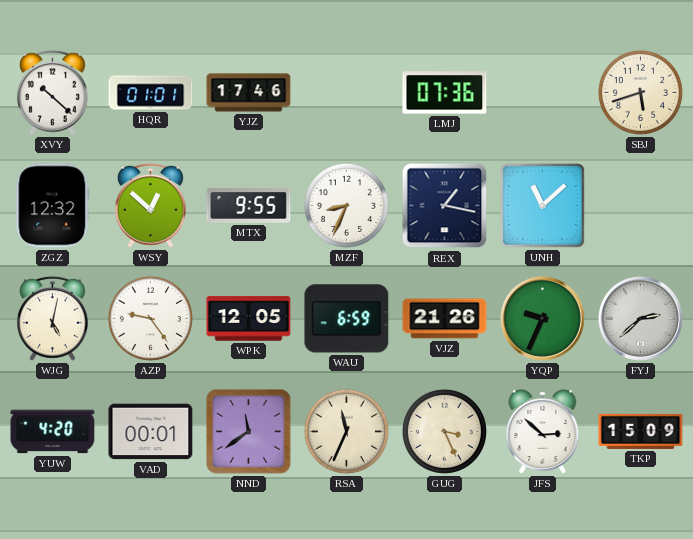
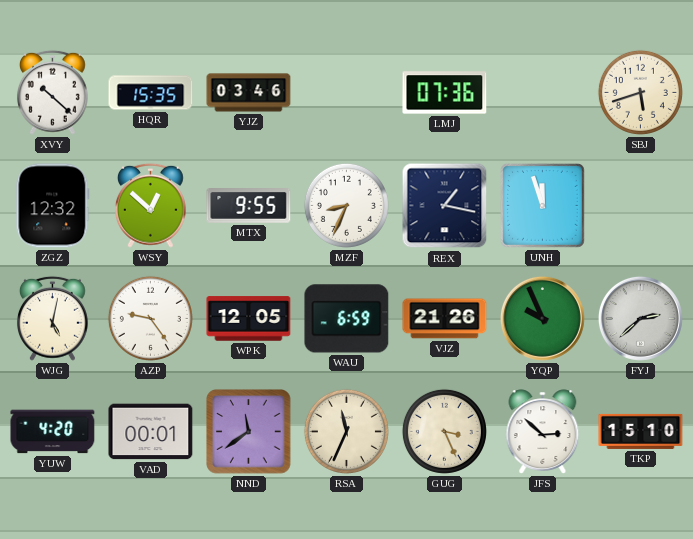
HQR: 01:01 -> 15:35 (151, 93)
YJZ: 17:46 -> 03:46 (249, 93)
UNH: 11:08 -> 11:57 (543, 206)
YQP: 9:34 -> 9:56 (542, 318)
TKP: 15:09 -> 15:10 (641, 431)
